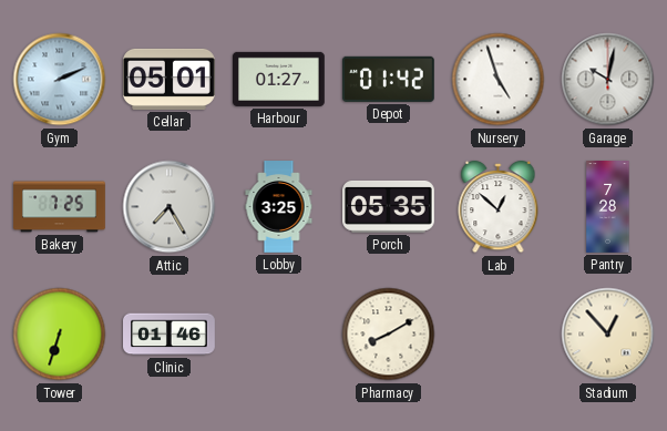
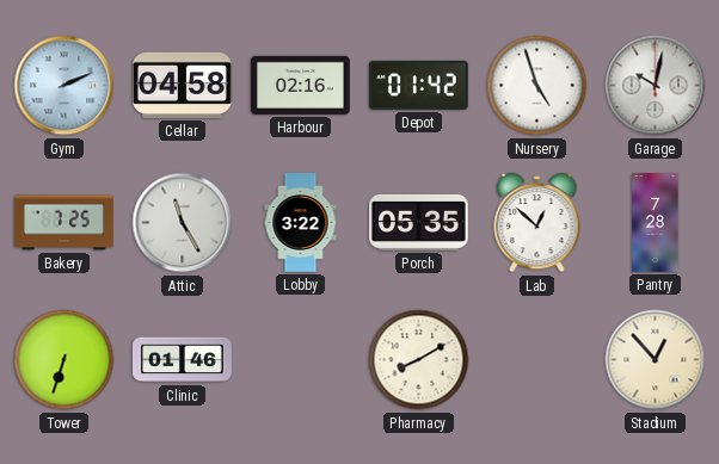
Cellar: 05:01 -> 04:58 (183, 85)
Harbour: 01:27 -> 02:16 (301, 85)
Attic: 7:25 -> 11:25 (183, 223)
Lobby: 3:25 -> 3:22 (301, 223)
